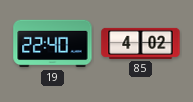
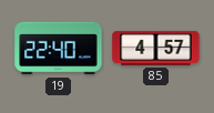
85: 4:02 -> 4:57 (156, 48)
